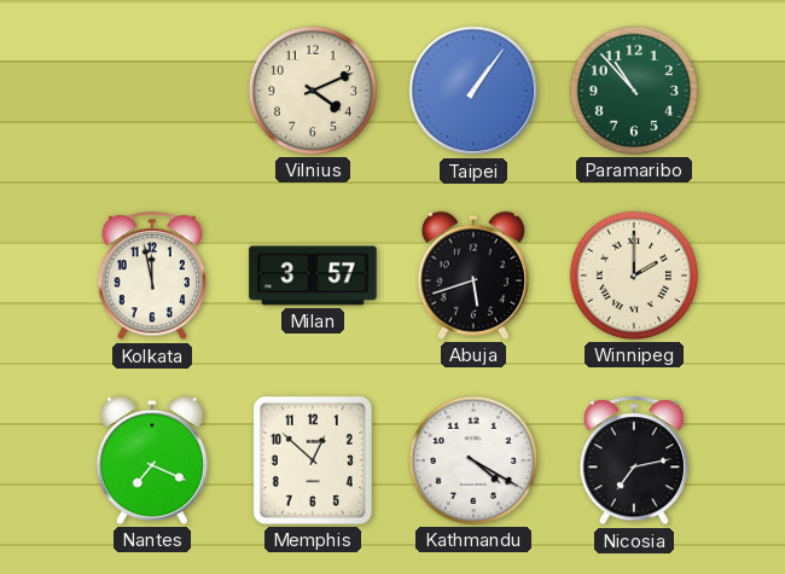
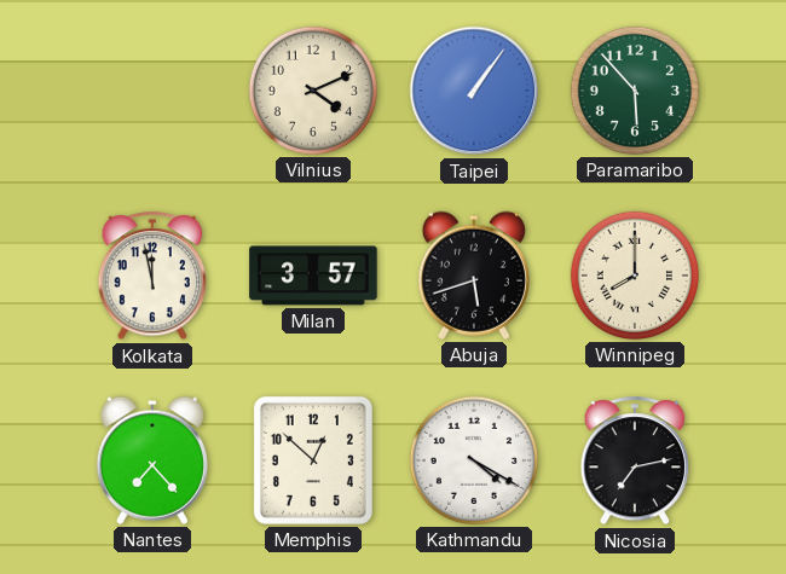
Paramaribo: 10:53 -> 5:53 (635, 91)
Winnipeg: 2:00 -> 8:00 (635, 276)
Nantes: 7:19 -> 7:23 (152, 460)
